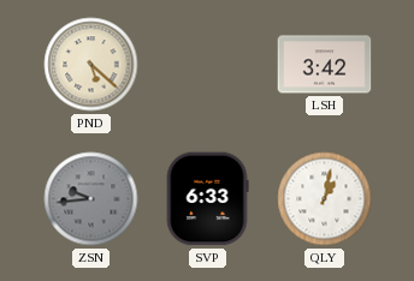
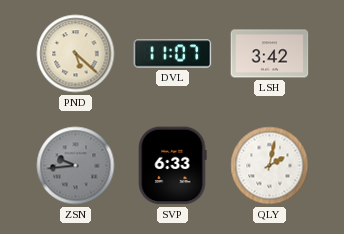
DVL: none -> 11:07 (173, 54)
QLY: 1:02 -> 2:02 (270, 166)
